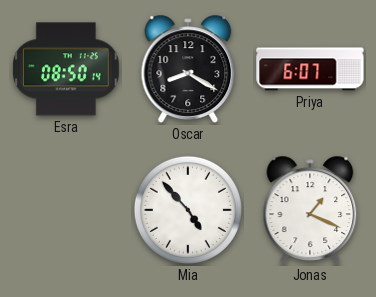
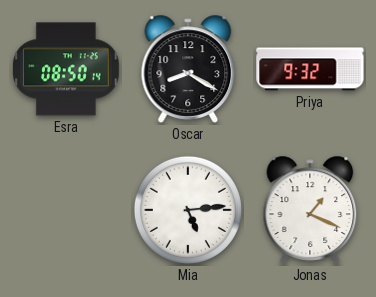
Priya: 6:07 -> 9:32 (310, 69)
Mia: 4:53 -> 5:14 (188, 210)
